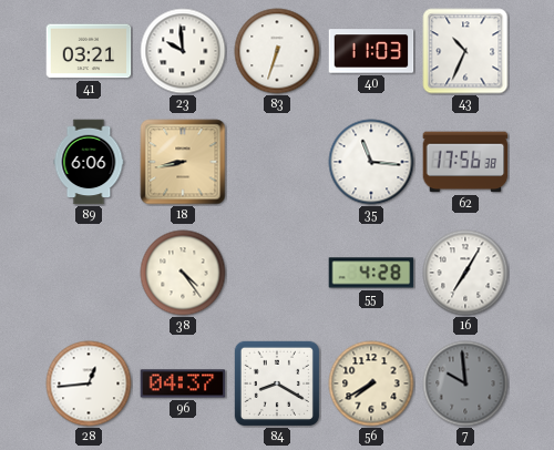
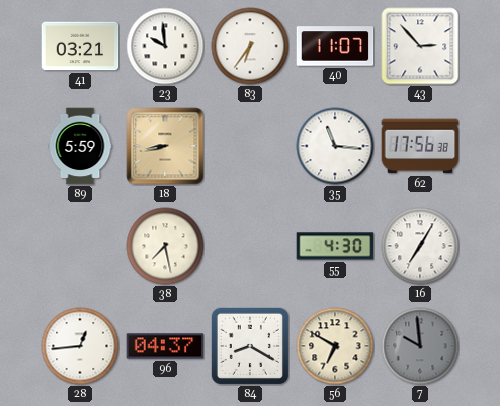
83: 6:33 -> 6:36 (250, 46)
40: 11:03 -> 11:07 (335, 46)
43: 10:34 -> 2:53 (420, 46)
89: 6:06 -> 5:59 (80, 146)
38: 4:24 -> 7:28 (165, 246)
55: 4:28 -> 4:30 (335, 246)
56: 7:40 -> 6:50 (335, 346)
